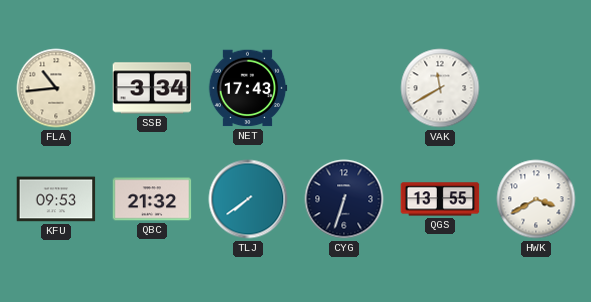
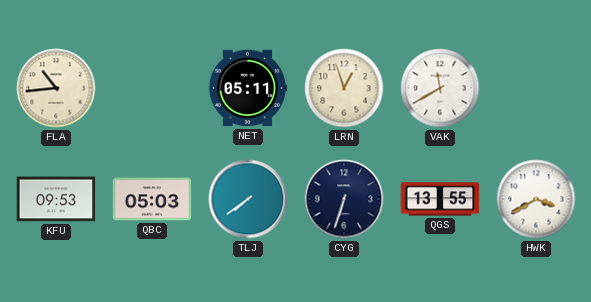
SSB: 3:34 -> none (152, 88)
NET: 17:43 -> 05:11 (248, 88)
LRN: none -> 12:57 (344, 88)
QBC: 21:32 -> 05:03 (152, 199)
